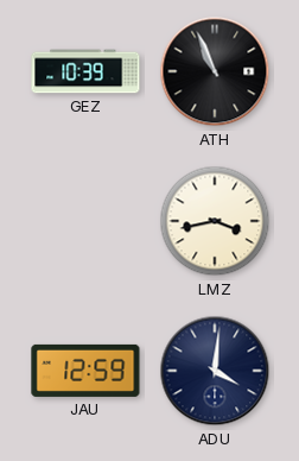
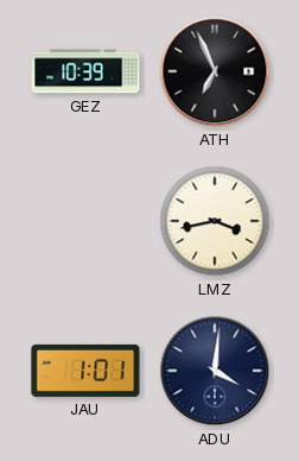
ATH: 10:56 -> 6:56 (215, 71)
JAU: 12:59 -> 1:01 (85, 371)
